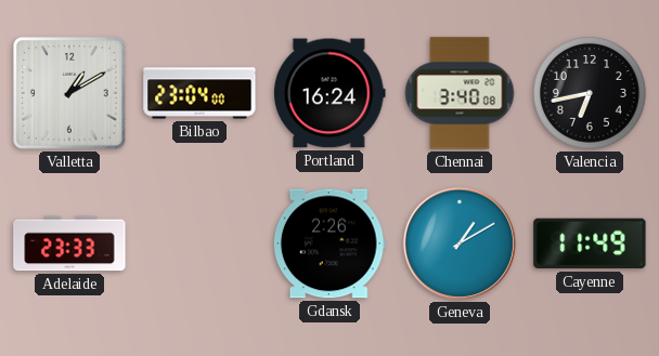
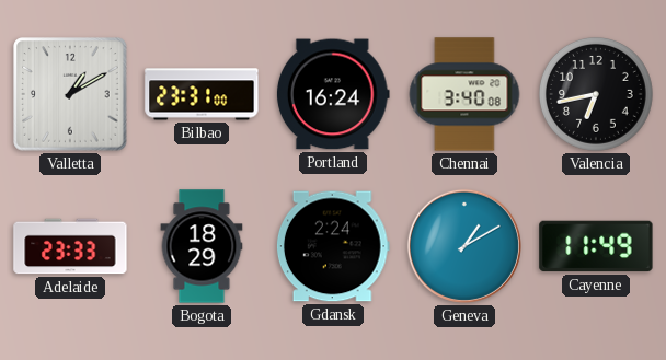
Bilbao: 23:04 -> 23:31 (202, 94)
Bogota: none -> 18:29 (202, 246)
Gdansk: 2:26 -> 2:24 (333, 246)
